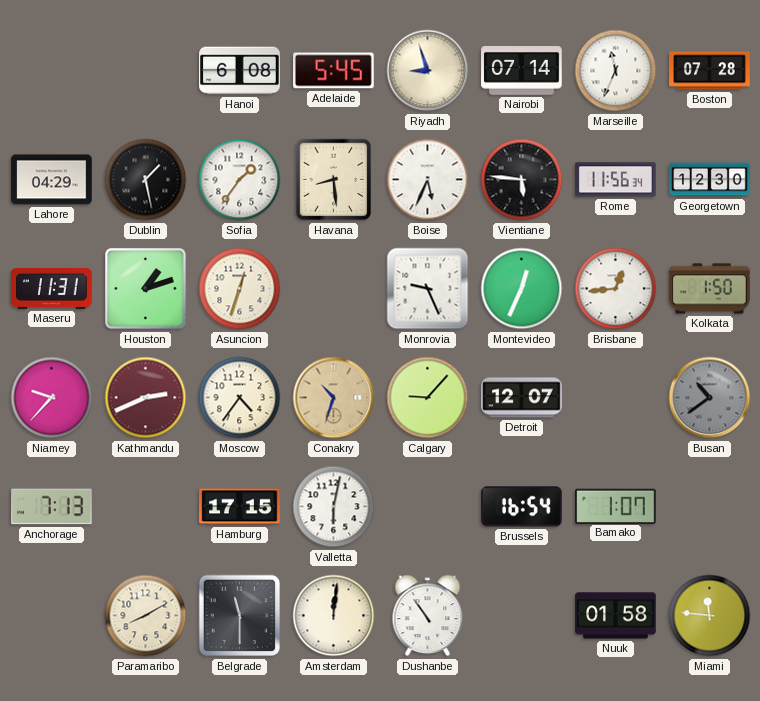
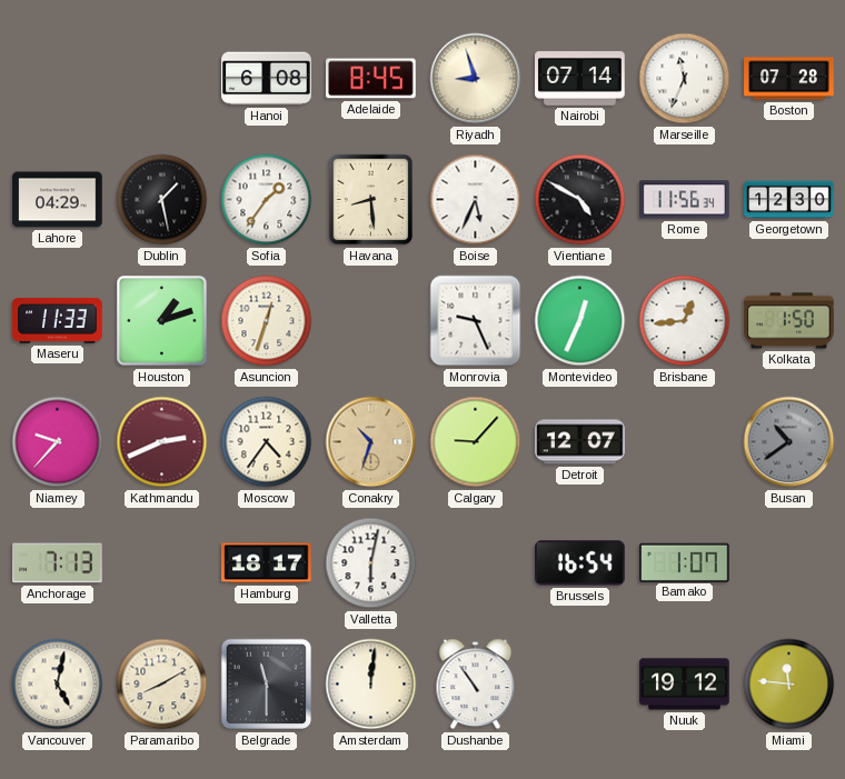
Adelaide: 5:45 -> 8:45 (371, 79)
Vientiane: 5:46 -> 4:50 (580, 200)
Maseru: 11:31 -> 11:33 (58, 320)
Hamburg: 17:15 -> 18:17 (267, 563)
Vancouver: none -> 5:02 (58, 685)
Nuuk: 01:58 -> 19:12 (685, 685)
